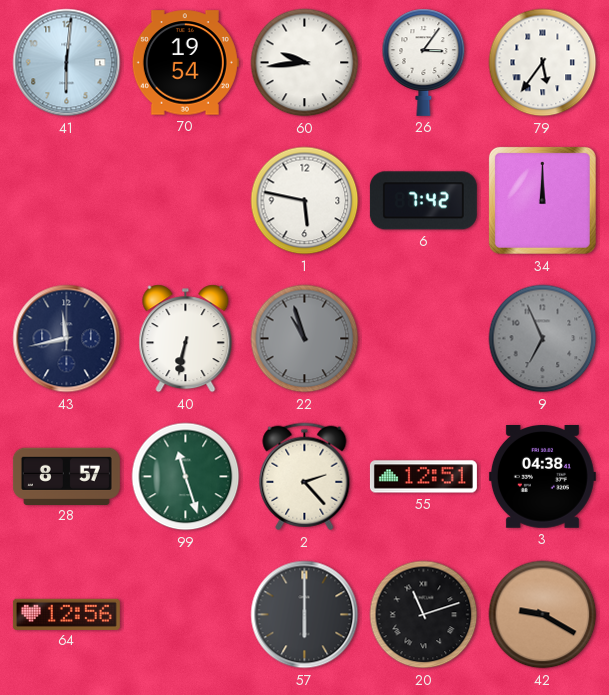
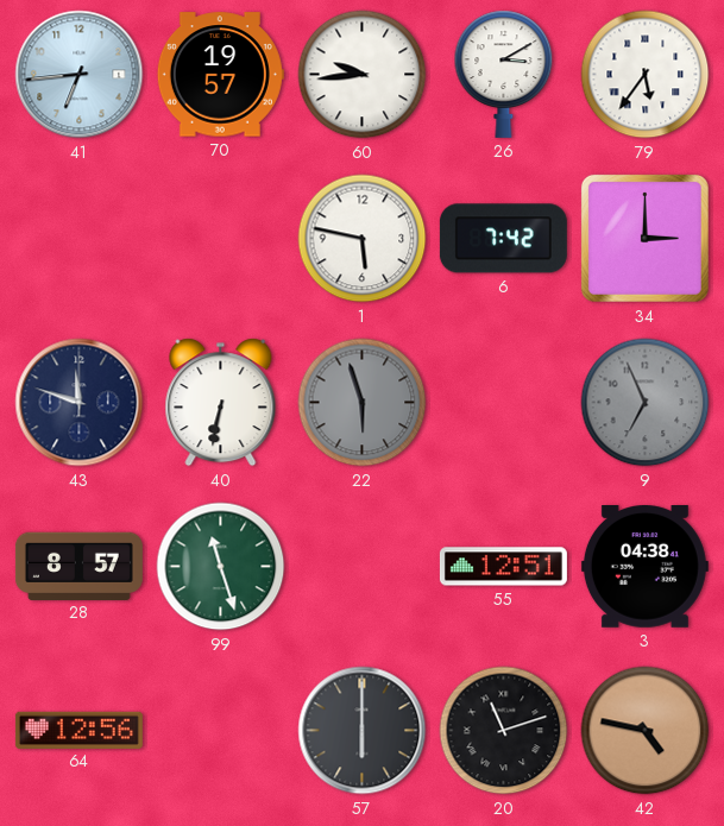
41: 6:01 -> 6:44 (80, 75)
70: 19:54 -> 19:57 (220, 75)
26: 3:06 -> 3:10 (504, 74)
34: 12:00 -> 3:00 (644, 238)
43: 11:43 -> 11:48 (80, 403)
22: 10:57 -> 5:57 (363, 403)
2: 2:23 -> none (305, 477)
42: 9:20 -> 4:47 (646, 731)
